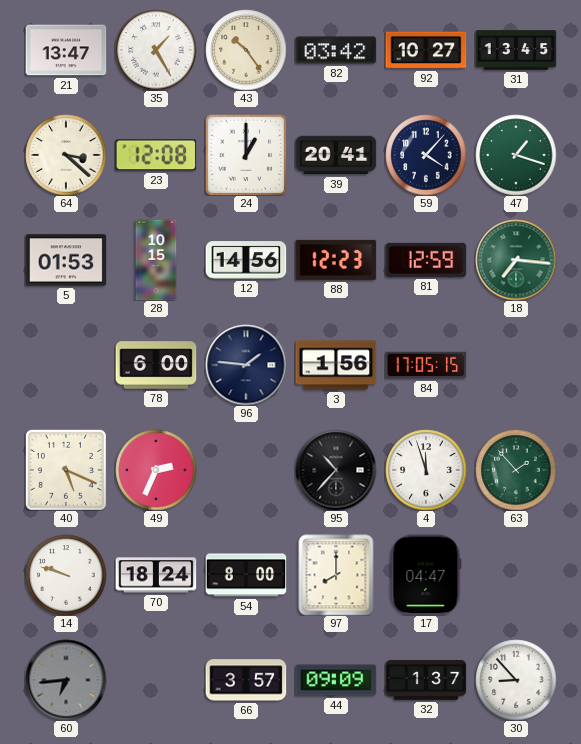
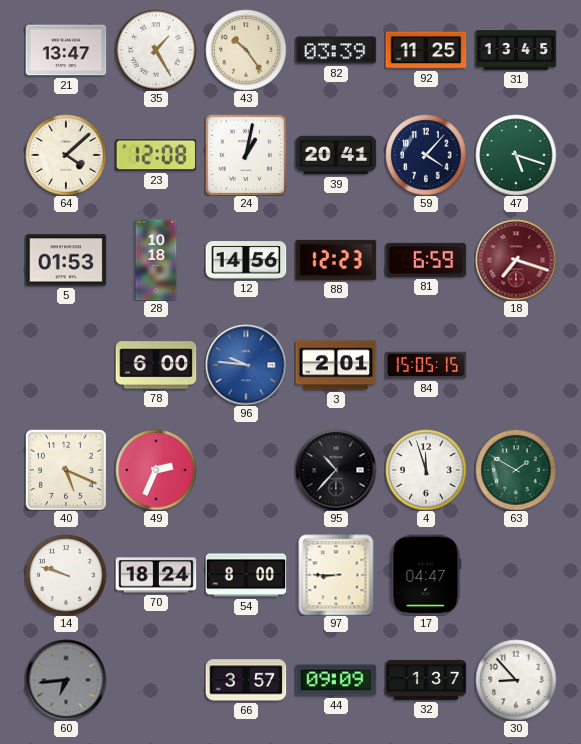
82: 03:42 -> 03:39 (336, 50)
92: 10:27 -> 11:25 (426, 50)
64: 3:22 -> 4:08 (66, 155)
24: 1:00 -> 1:02 (246, 155)
47: 1:18 -> 5:18 (516, 155)
28: 10:15 -> 10:18 (156, 260)
81: 12:59 -> 6:59 (426, 260)
18: 7:16 -> 7:18 (516, 260)
18 dial: green -> burgundy (516, 260)
96: 1:46 -> 9:46 (246, 365)
96 dial: navy -> blue (246, 365)
3: 1:56 -> 2:01 (336, 365)
84: 17:05 -> 15:05 (426, 365)
63: 1:53 -> 1:50 (516, 470)
97: 8:00 -> 8:45 (336, 575)
